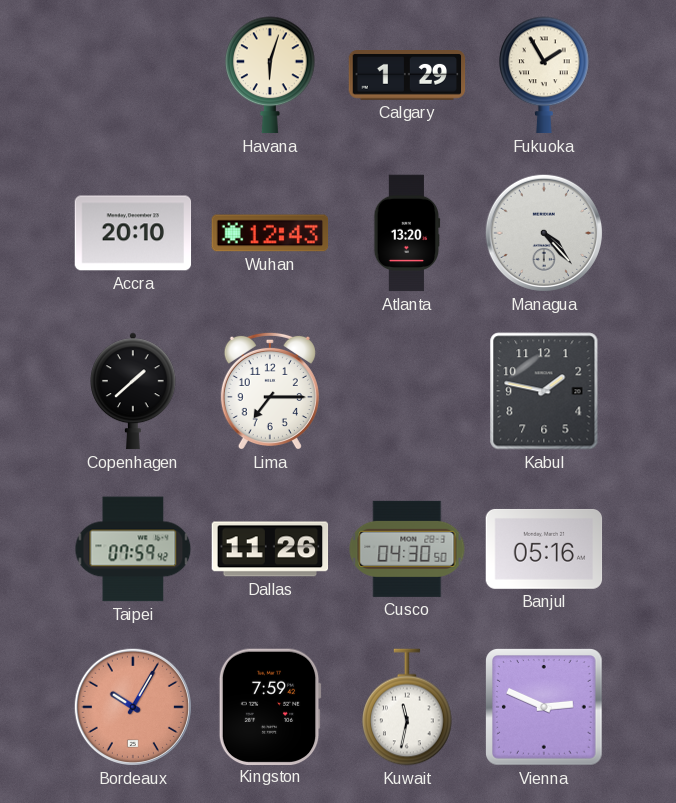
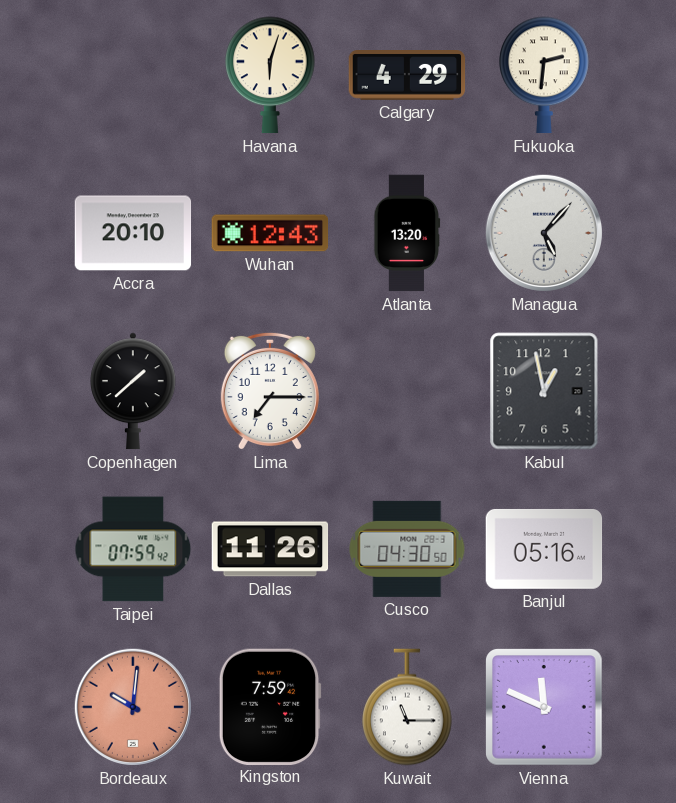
Calgary: 1:29 -> 4:29 (407, 76)
Fukuoka: 1:55 -> 2:31 (544, 75)
Managua: 4:23 -> 5:07 (544, 233)
Kabul: 1:47 -> 12:58 (544, 391)
Bordeaux: 10:05 -> 10:01 (133, 707)
Kuwait: 11:32 -> 11:15 (407, 707)
Vienna: 2:49 -> 11:49 (545, 708)
